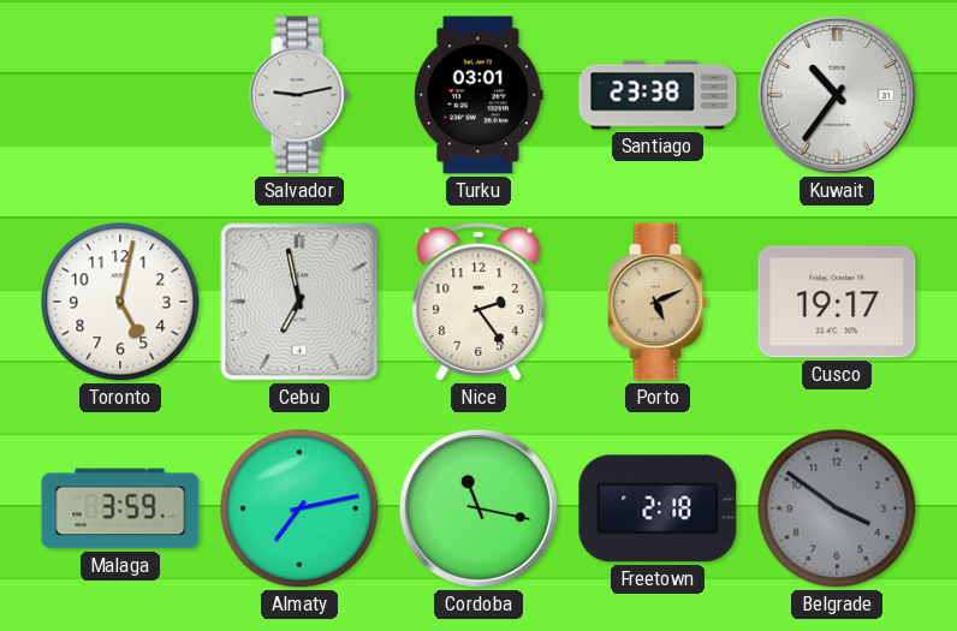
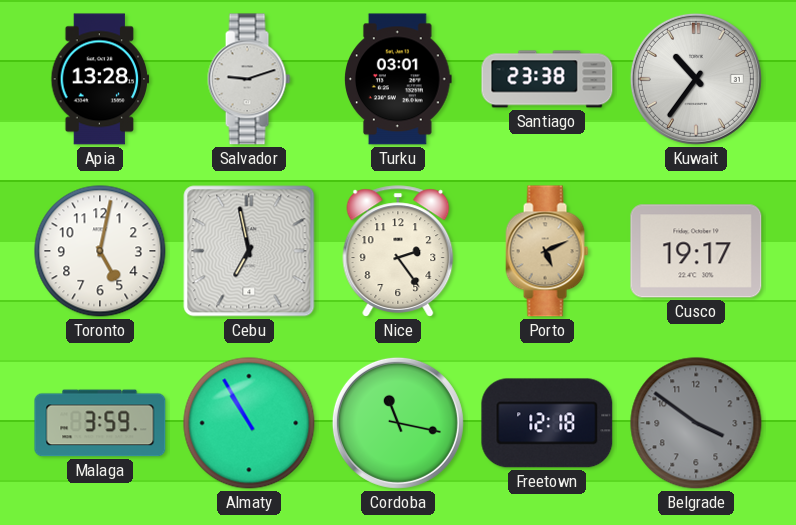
Apia: none -> 13:28 (100, 79)
Salvador: 9:13 -> 9:12 (249, 79)
Almaty: 7:13 -> 10:55 (249, 423)
Freetown: 2:18 -> 12:18 (547, 423)
